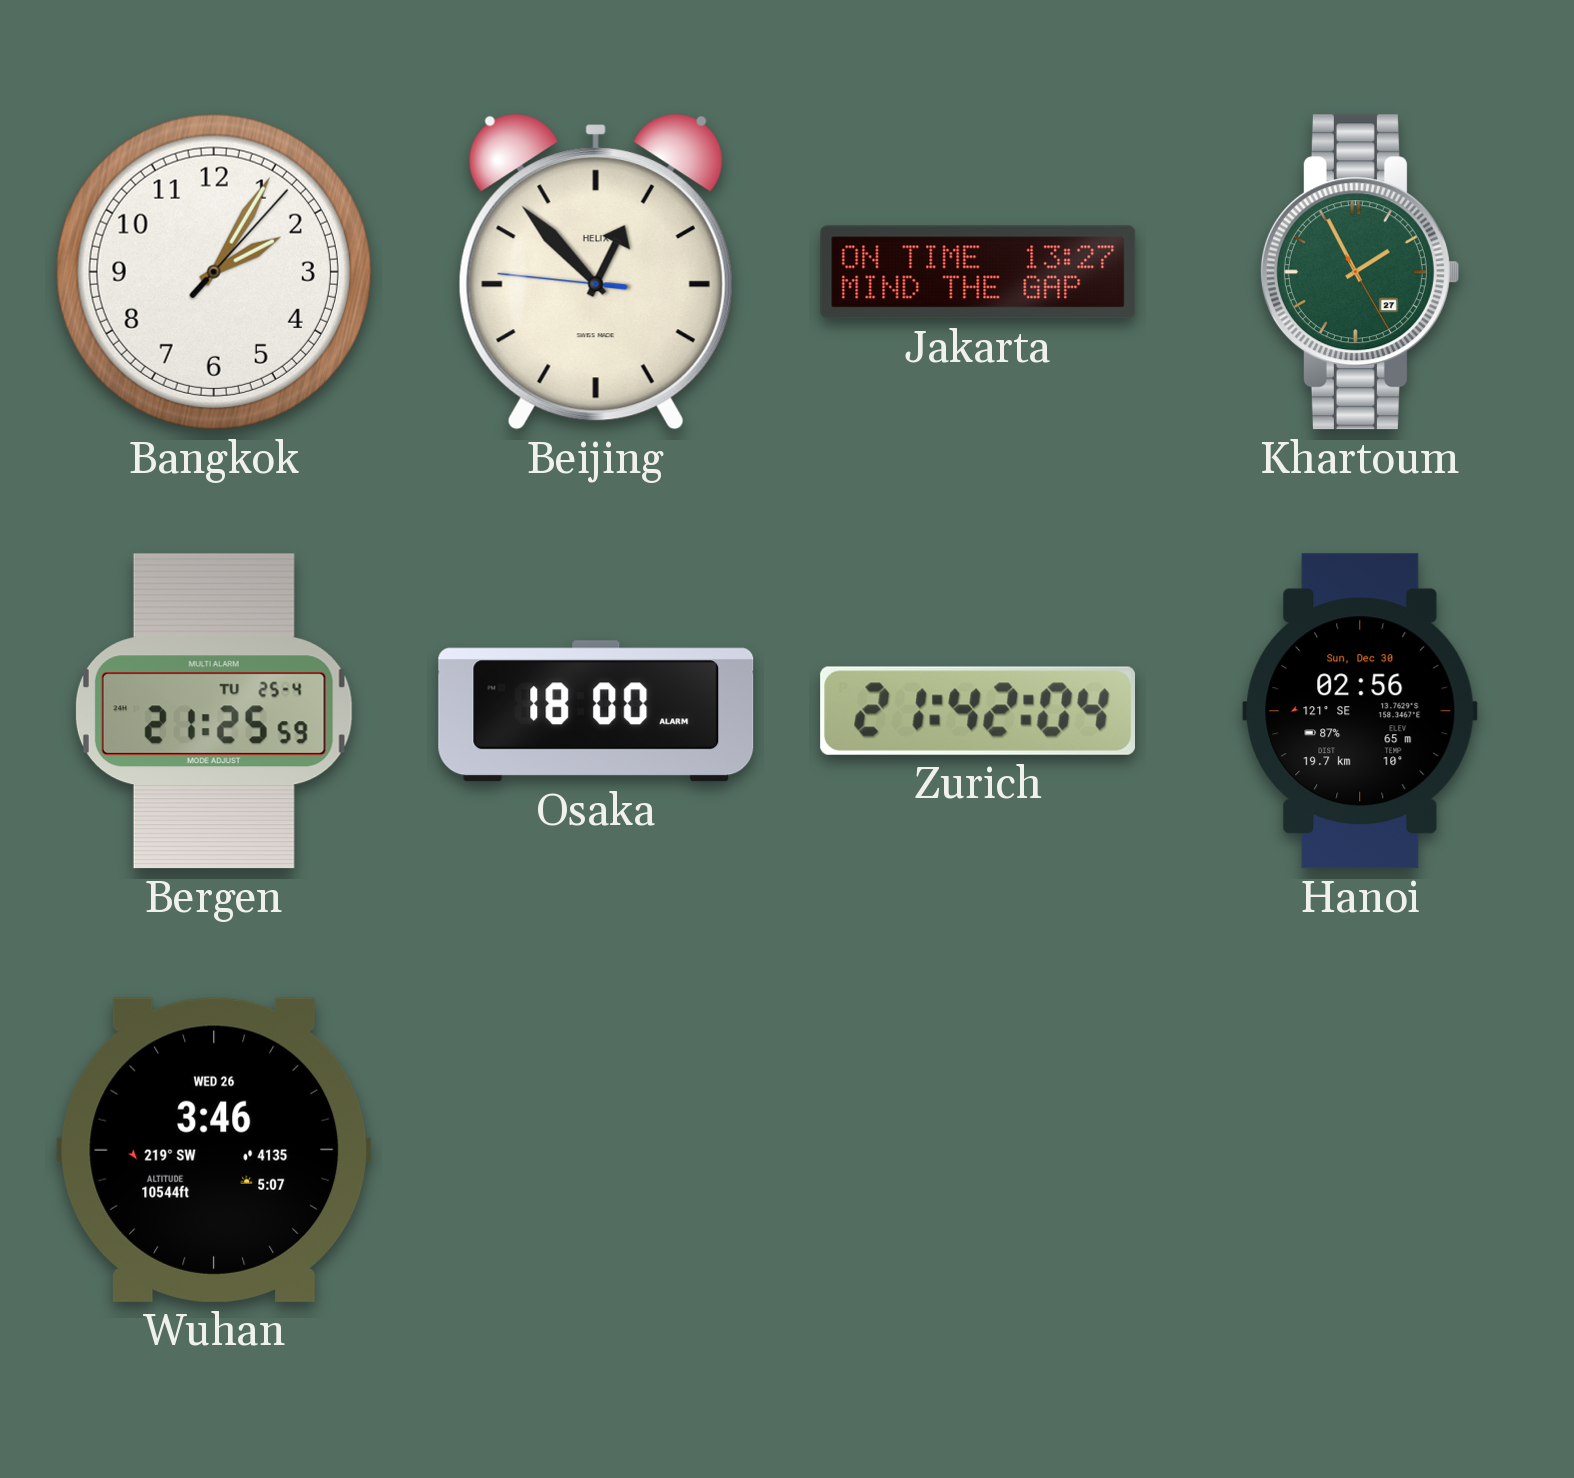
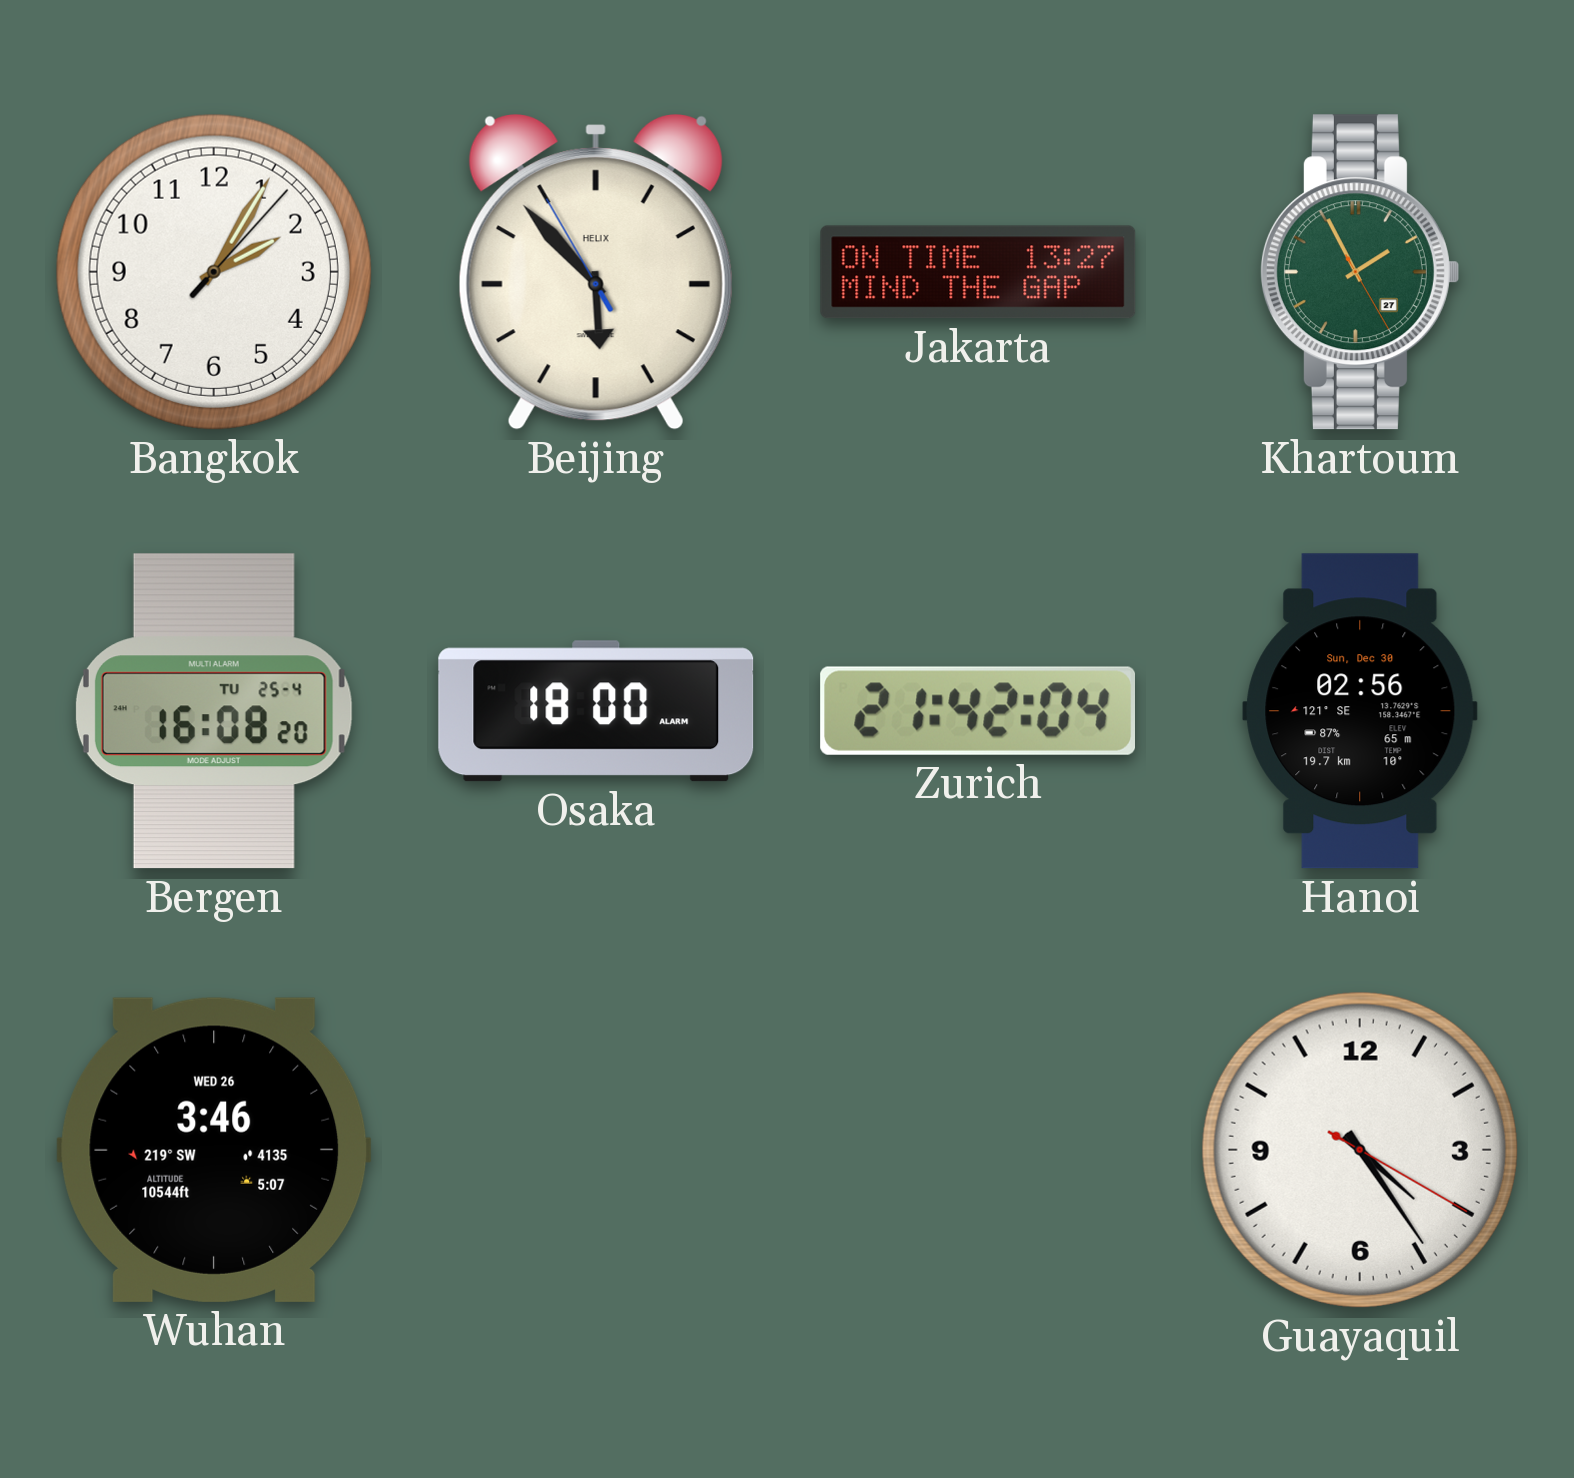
Beijing: 12:52 -> 5:52 (596, 273)
Bergen: 21:25 -> 16:08 (214, 711)
Guayaquil: none -> 4:24 (1360, 1150)
